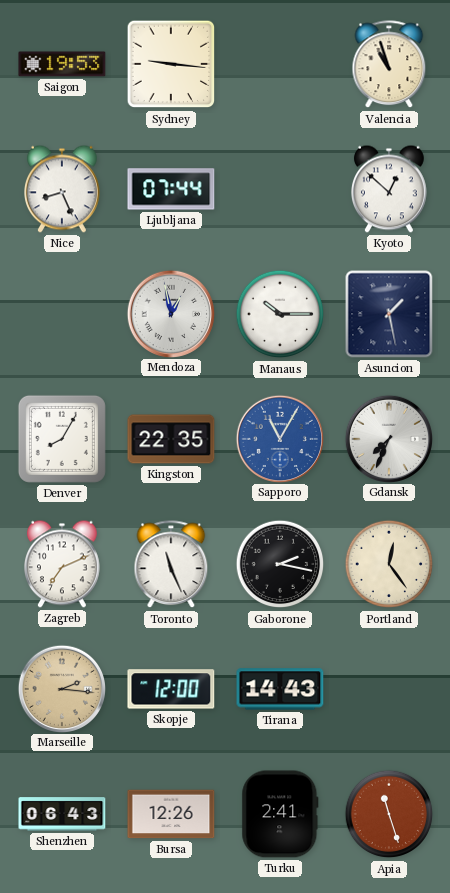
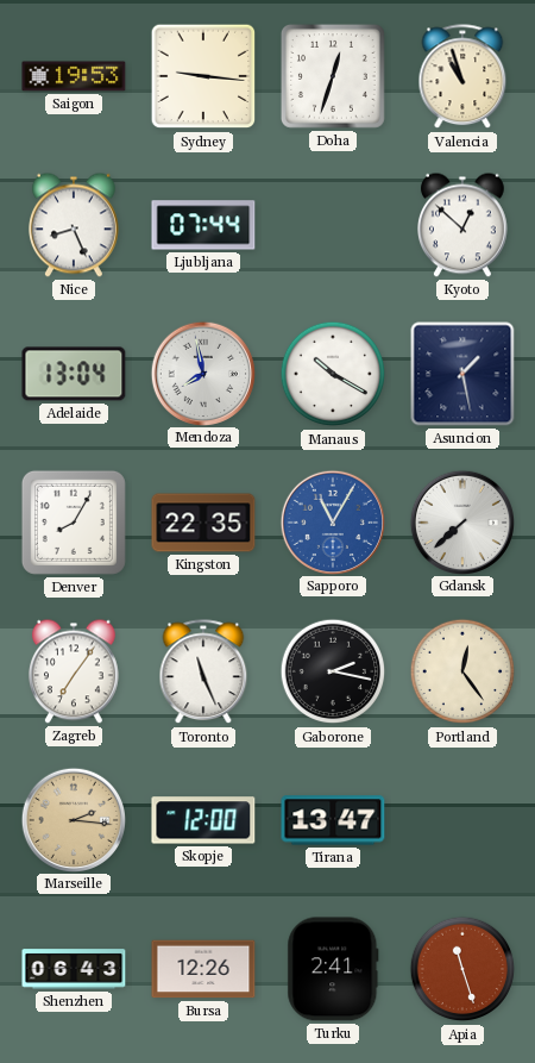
Doha: none -> 12:33 (333, 76)
Adelaide: none -> 13:04 (74, 374)
Mendoza: 12:58 -> 7:58 (202, 373)
Manaus: 10:15 -> 10:20 (333, 374)
Gdansk: 7:34 -> 7:38 (461, 521)
Zagreb: 7:11 -> 7:06 (75, 671)
Tirana: 14:43 -> 13:47 (333, 820)
